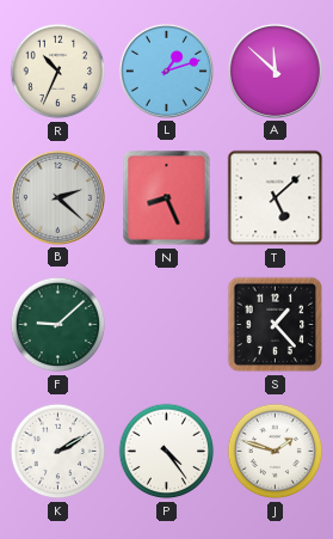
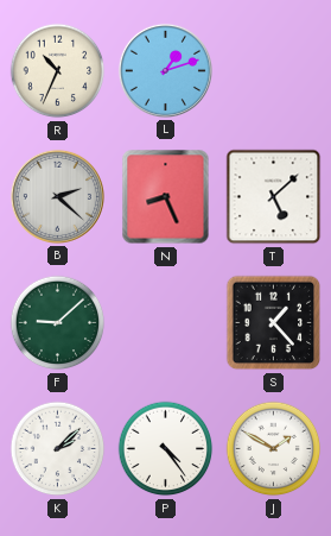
A: 11:52 -> none (275, 71)
K: 2:10 -> 2:08 (58, 449)
J: 1:48 -> 1:50 (274, 449)
